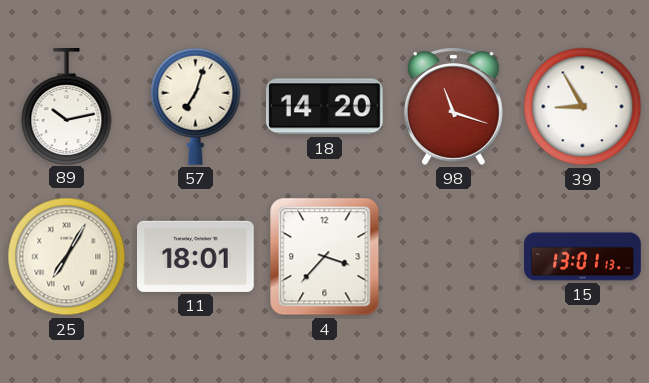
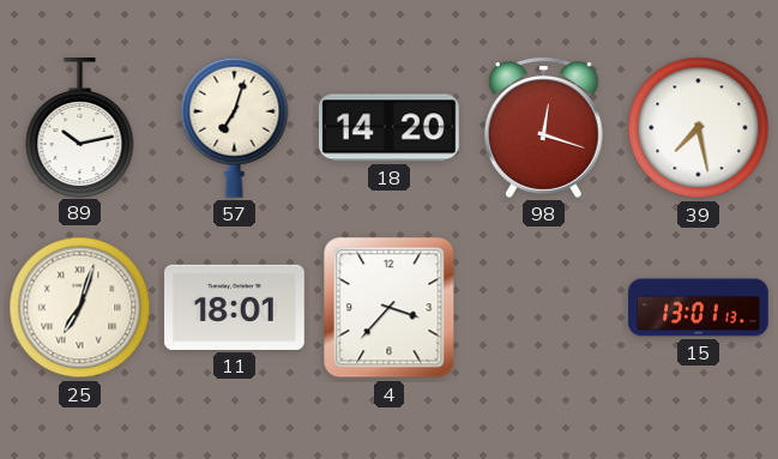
98: 11:18 -> 12:18 (543, 127)
39: 8:55 -> 7:28 (699, 128)
25: 7:05 -> 7:03 (80, 308)
